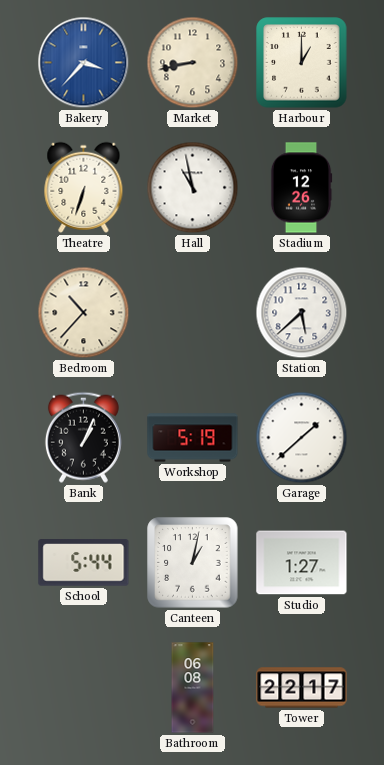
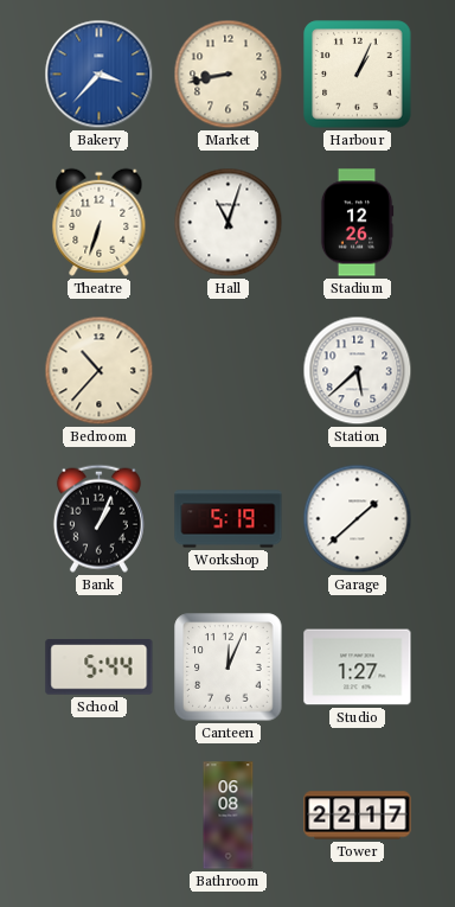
Harbour: 1:00 -> 1:04 (358, 75)
Hall: 10:58 -> 11:03 (229, 223)
Canteen: 1:02 -> 12:04 (229, 668)
